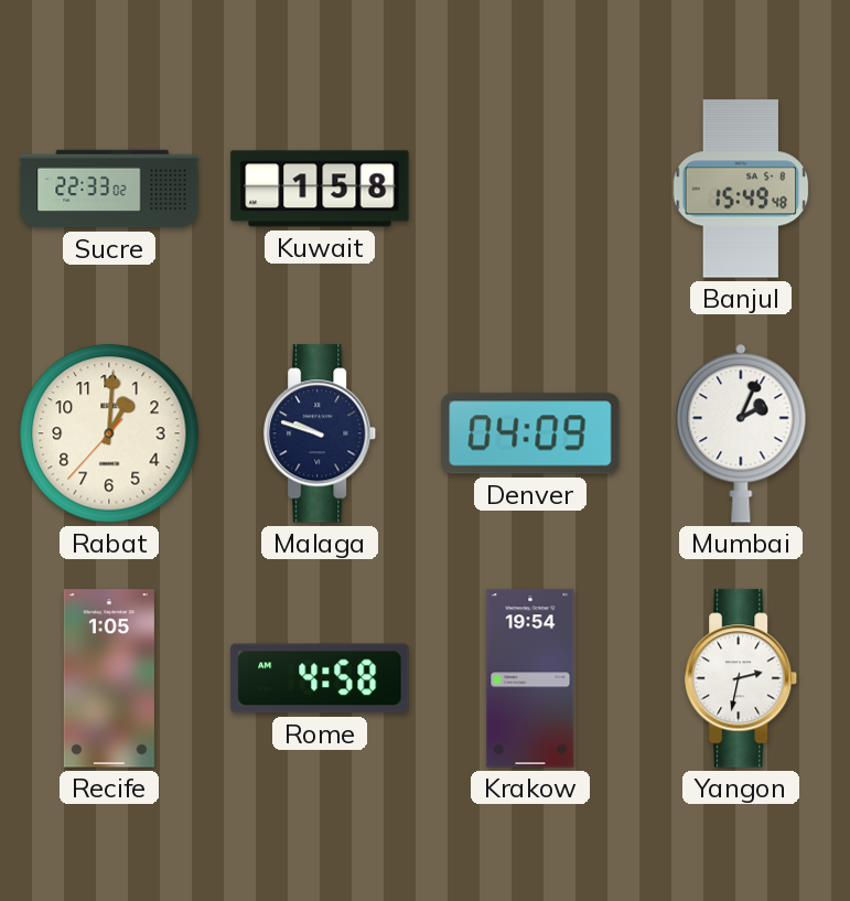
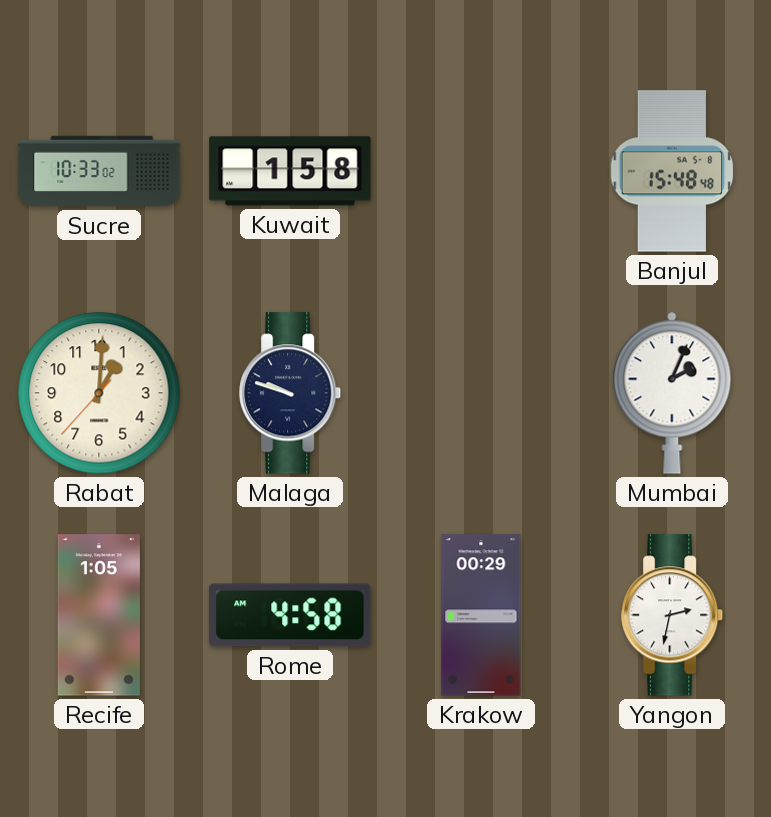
Sucre: 22:33 -> 10:33 (99, 171)
Banjul: 15:49 -> 15:48 (672, 171)
Denver: 04:09 -> none (530, 433)
Krakow: 19:54 -> 00:29 (481, 615)
